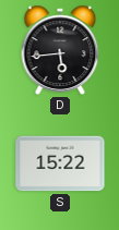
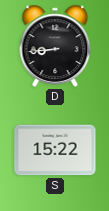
D: 5:44 -> 8:44 (55, 46)
